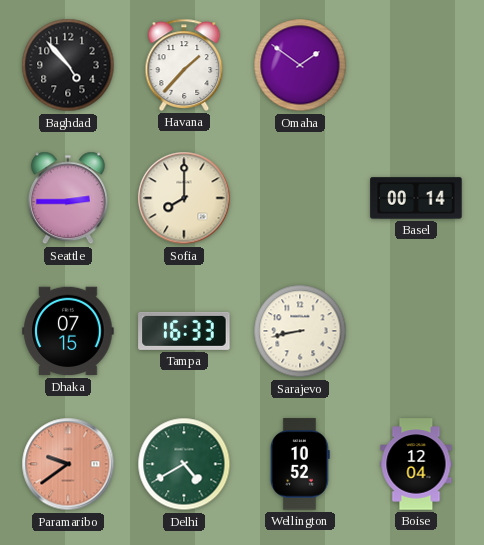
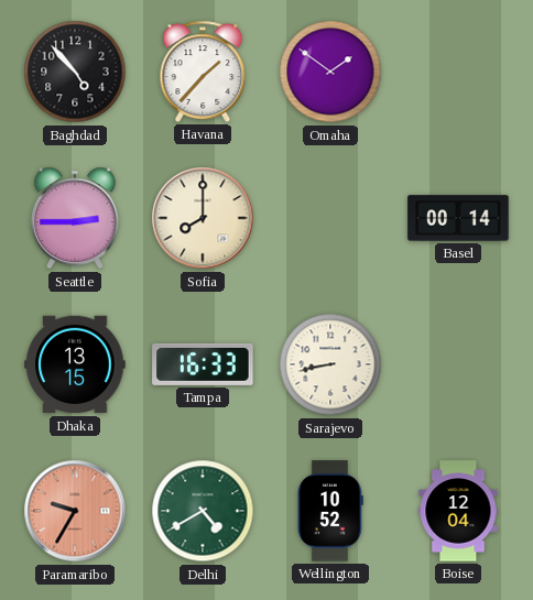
Dhaka: 07:15 -> 13:15 (75, 364)
Paramaribo: 9:39 -> 9:35 (75, 511)
